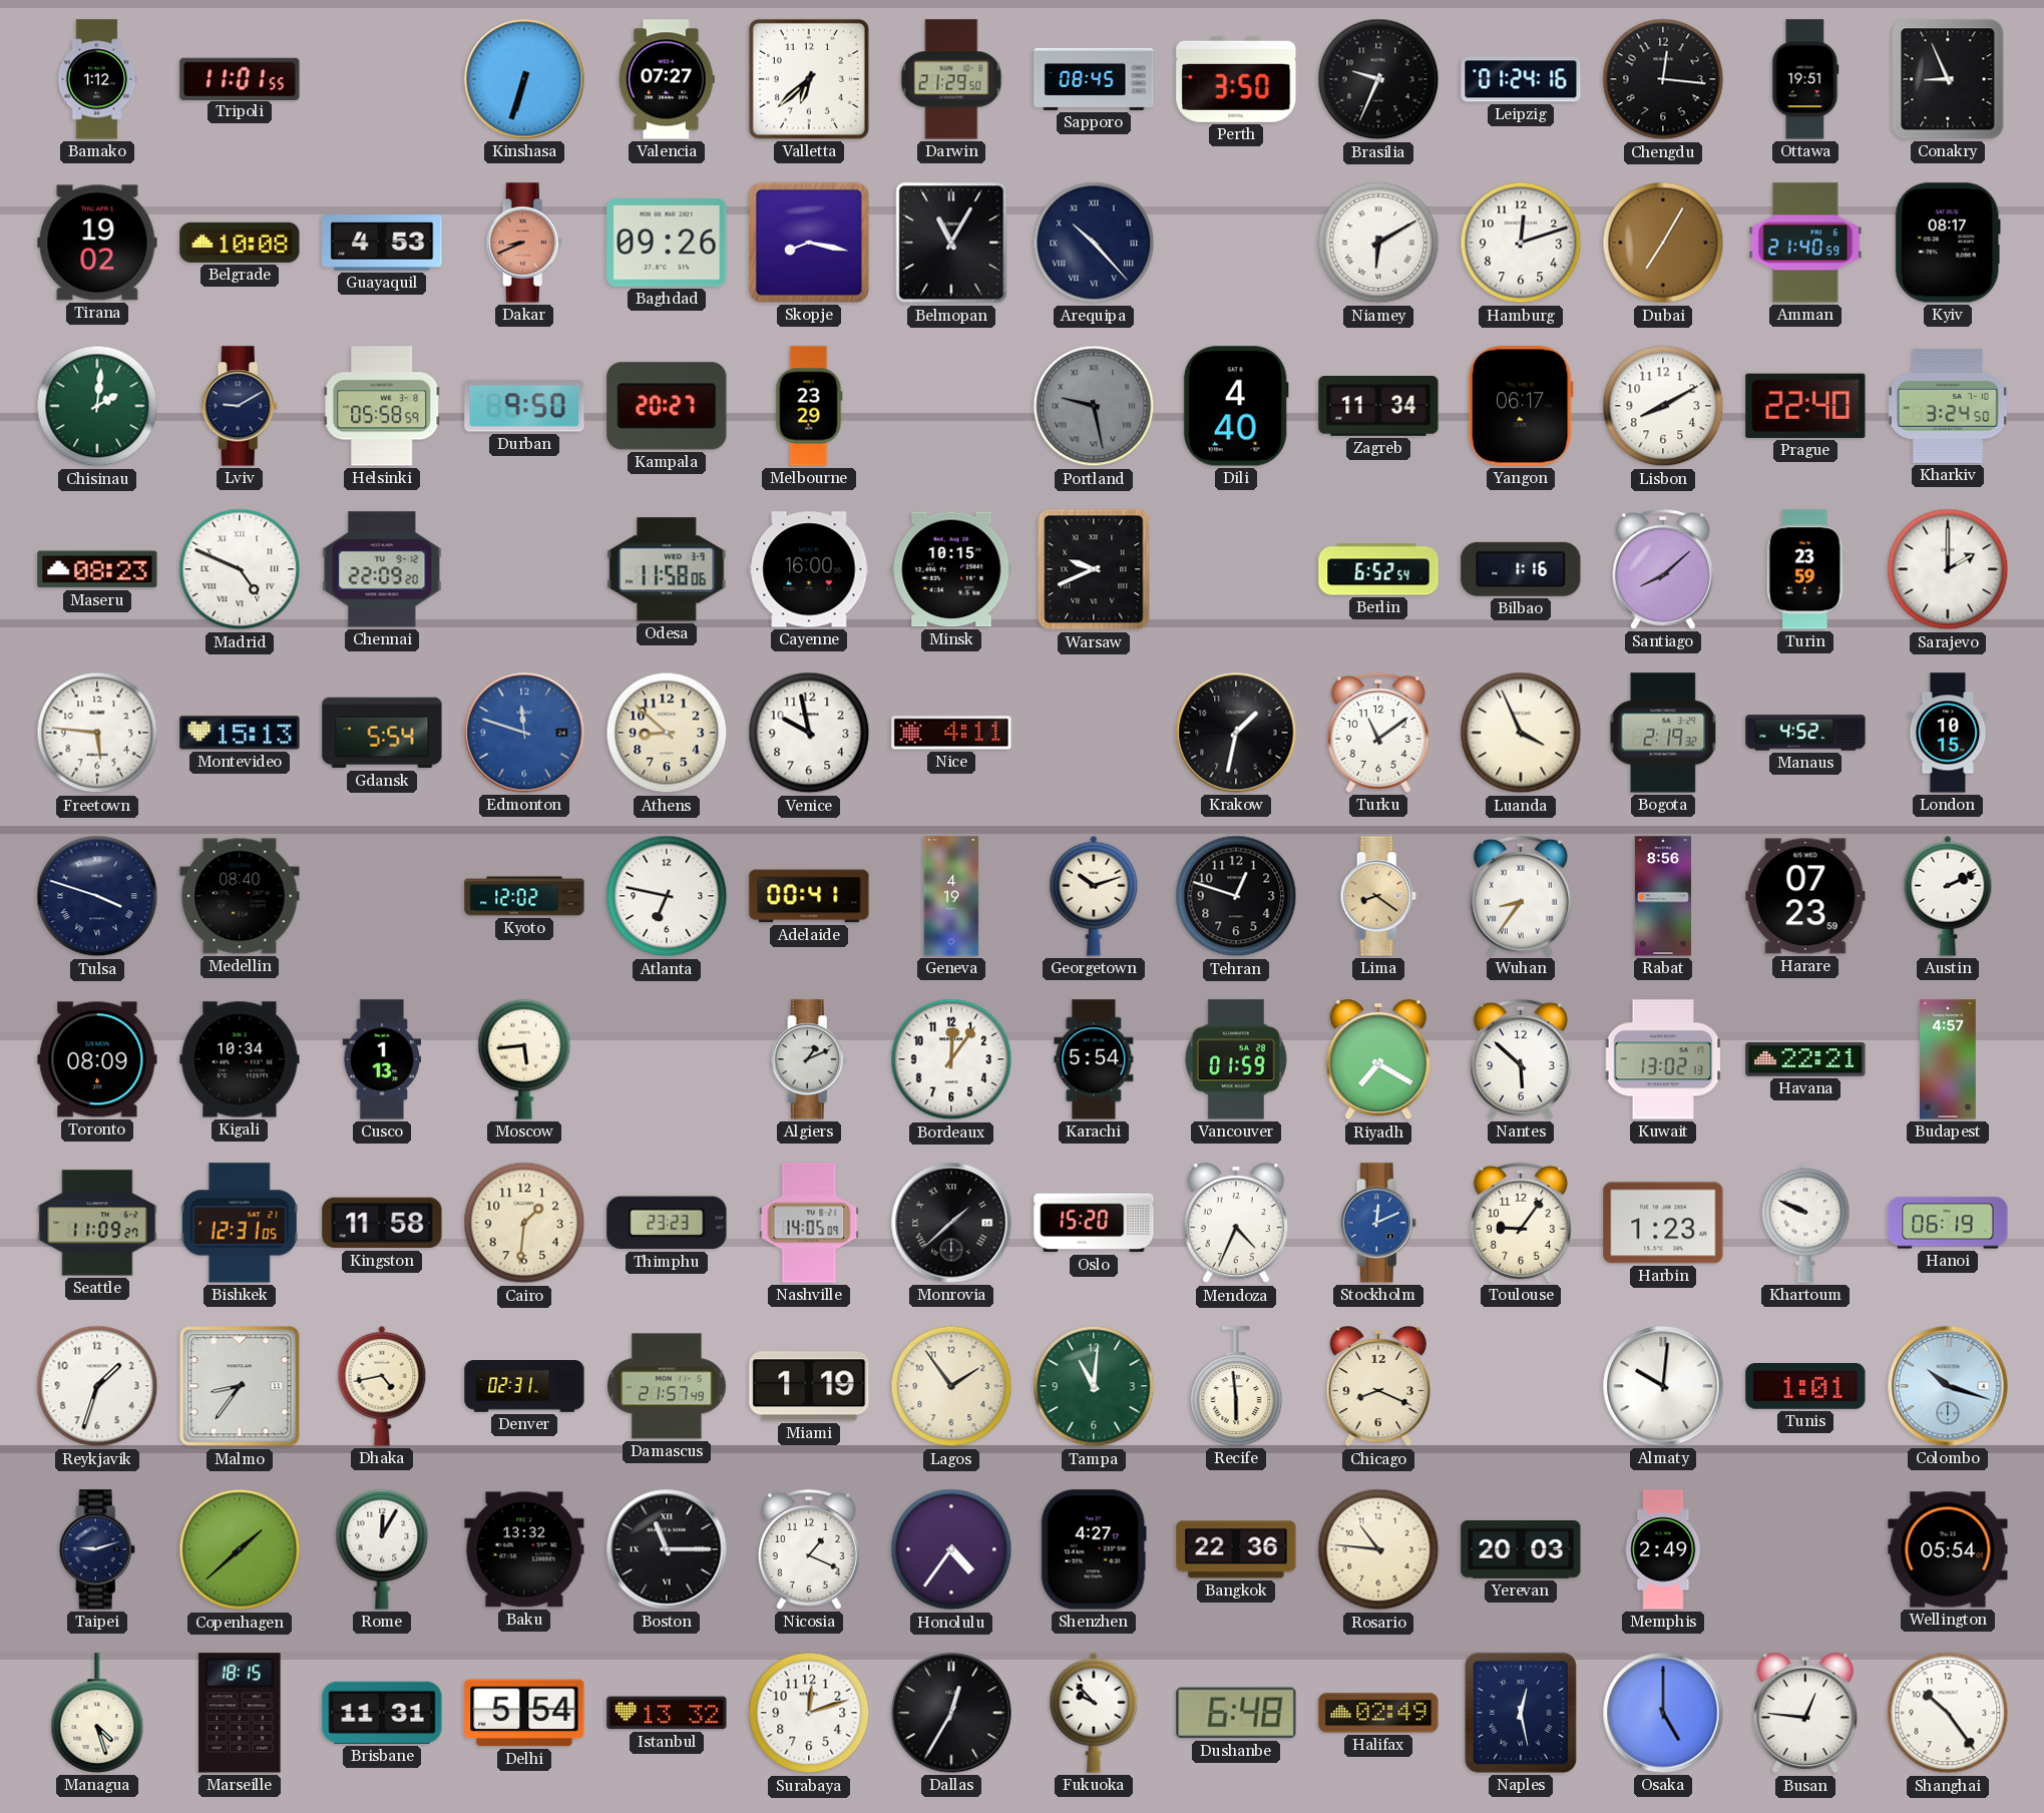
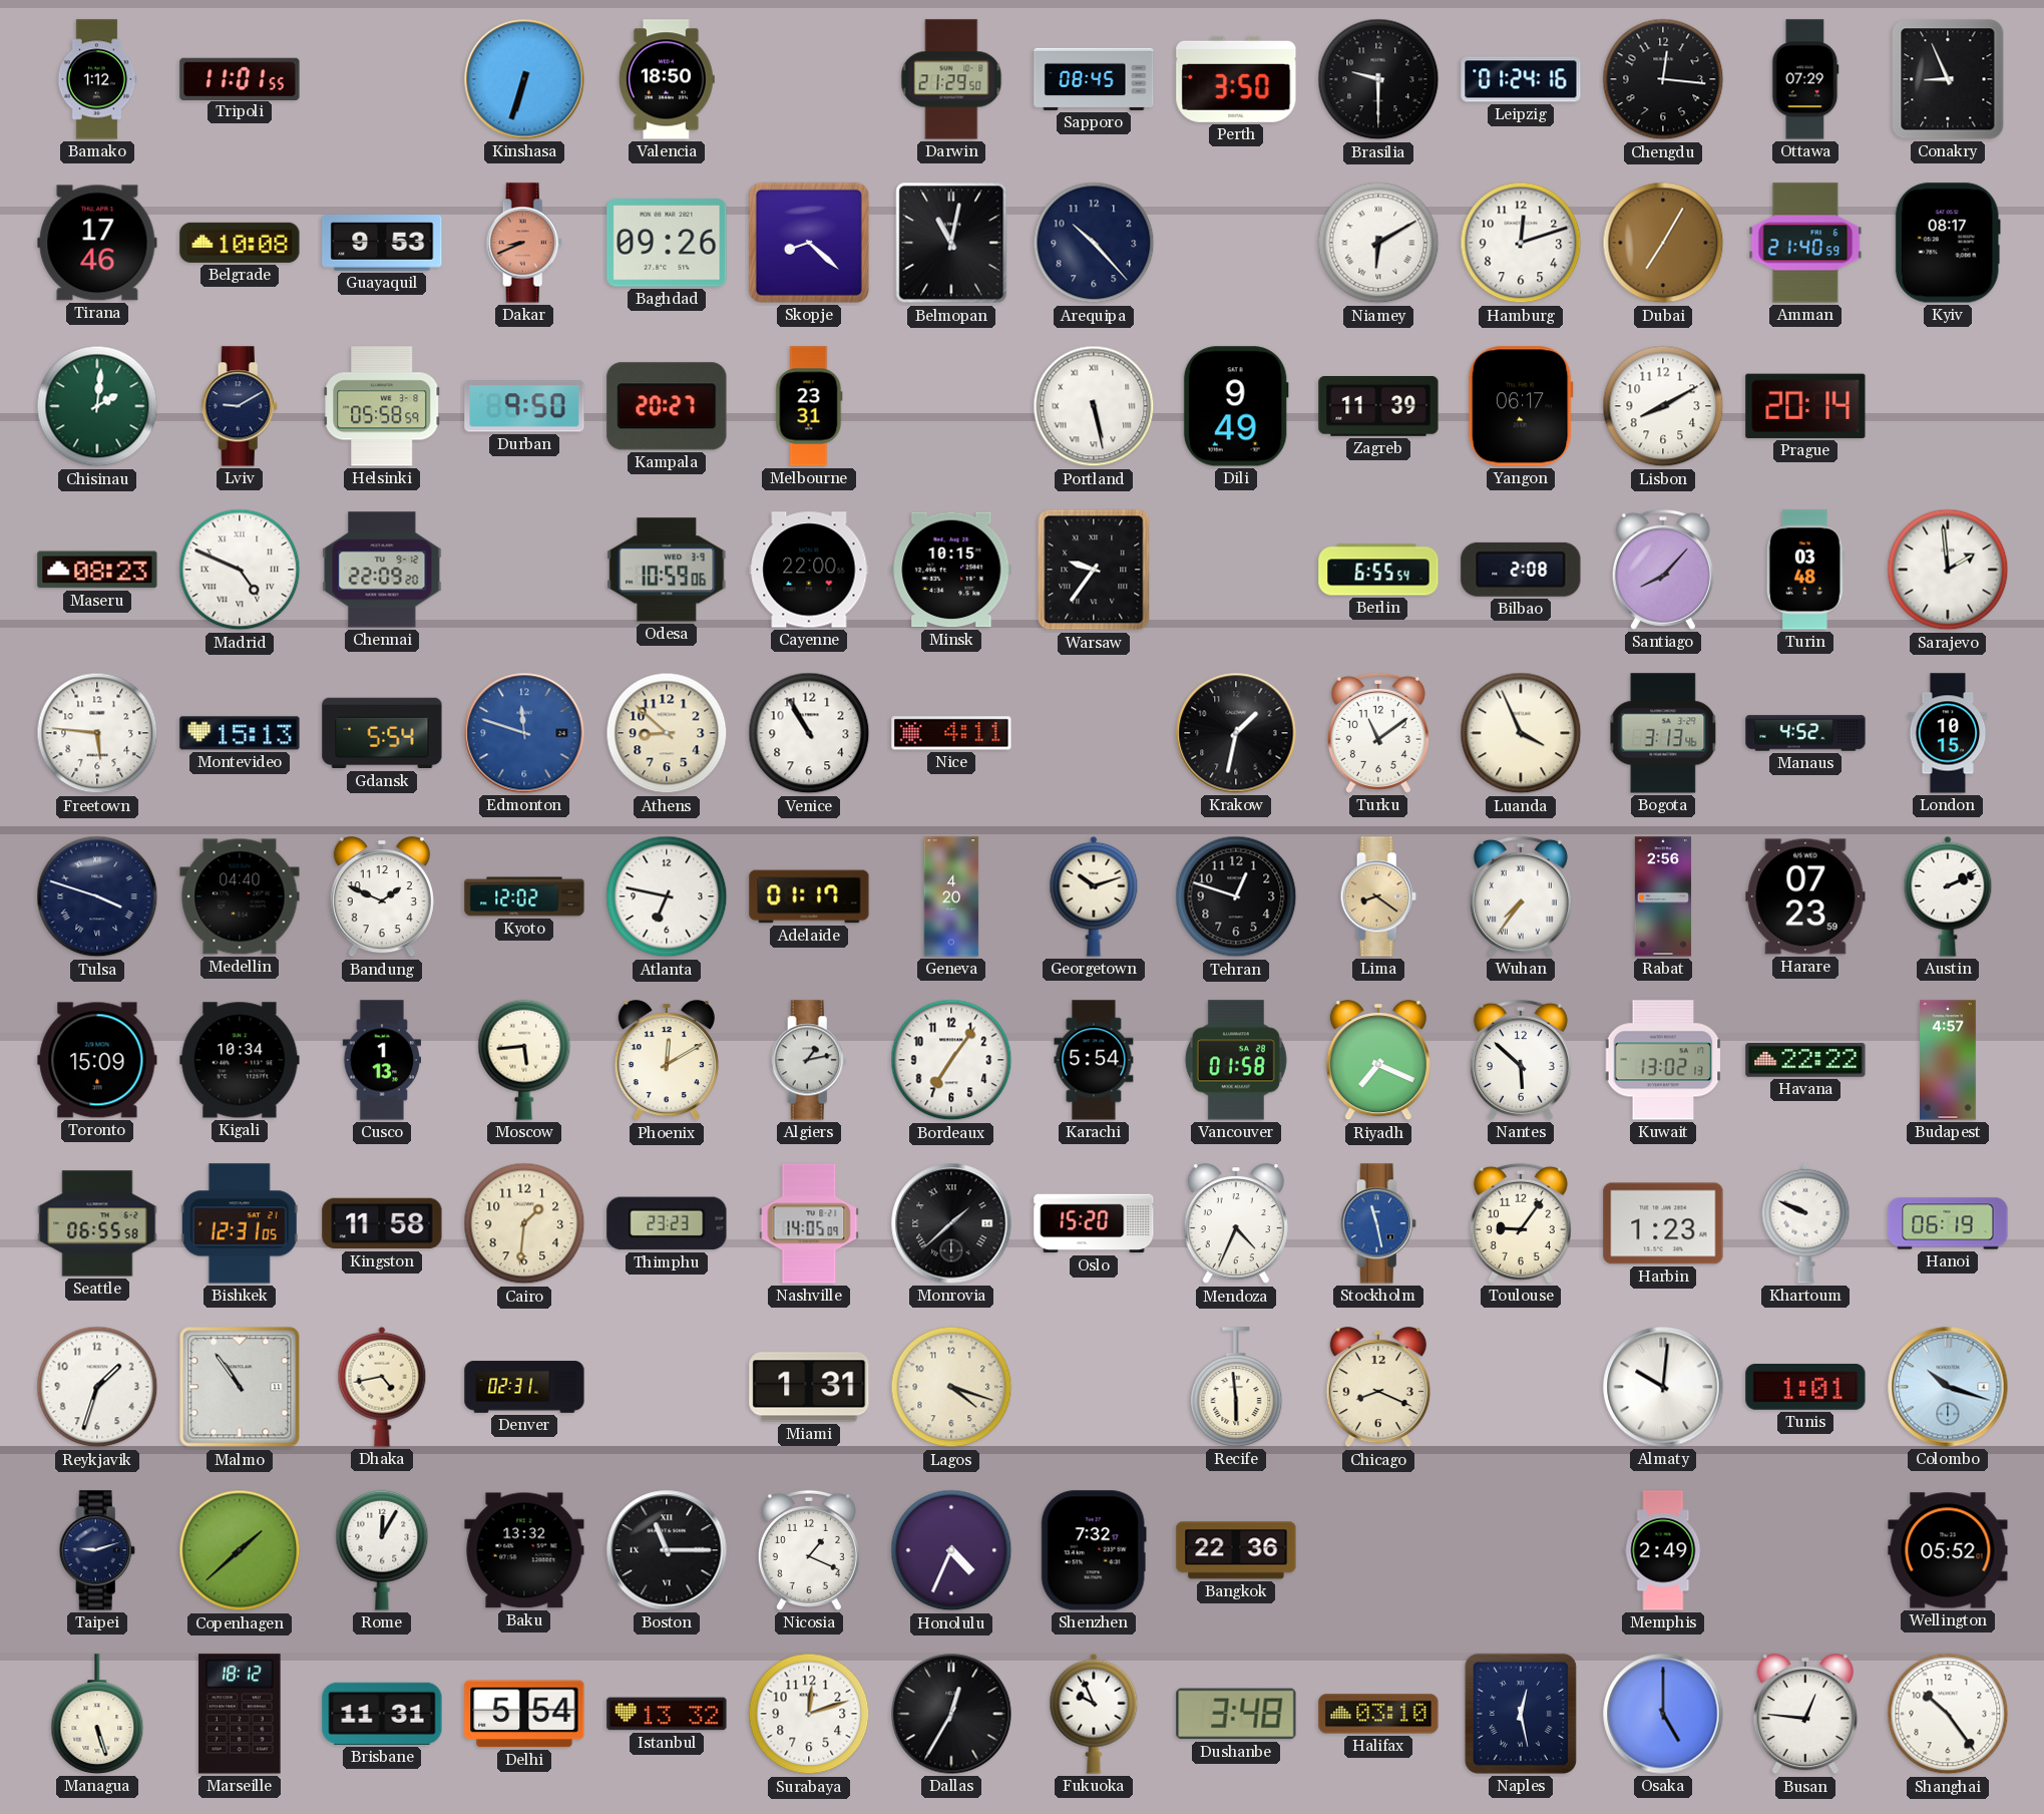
Valencia: 07:27 -> 18:50 (667, 79)
Valletta: 6:38 -> none (809, 79)
Brasilia: 9:34 -> 9:30 (1378, 79)
Ottawa: 19:51 -> 07:29 (1805, 79)
Tirana: 19:02 -> 17:46 (97, 243)
Guayaquil: 4:53 -> 9:53 (382, 243)
Skopje: 8:17 -> 8:22 (809, 243)
Belmopan: 11:05 -> 11:02 (951, 243)
Arequipa numerals: Roman -> Arabic (1094, 243)
Melbourne: 23:29 -> 23:31 (809, 406)
Portland: 9:28 -> 5:28 (1094, 406)
Portland dial: grey -> white (1094, 406)
Dili: 4:40 -> 9:49 (1236, 406)
Zagreb: 11:34 -> 11:39 (1378, 407)
Prague: 22:40 -> 20:14 (1805, 406)
Kharkiv: 3:24 -> none (1948, 406)
Odesa: 11:58 -> 10:59 (667, 570)
Cayenne: 16:00 -> 22:00 (809, 570)
Warsaw: 9:41 -> 9:36 (1094, 570)
Berlin: 6:52 -> 6:55 (1378, 570)
Bilbao: 1:16 -> 2:08 (1521, 570)
Santiago: 8:08 -> 8:07 (1663, 570)
Turin: 23:59 -> 03:48 (1805, 570)
Sarajevo: 2:00 -> 1:59 (1948, 570)
Venice: 9:58 -> 10:55 (809, 733)
Bogota: 2:19 -> 3:13 (1663, 733)
Medellin: 08:40 -> 04:40 (240, 896)
Bandung: none -> 1:49 (382, 897)
Adelaide: 00:41 -> 01:17 (809, 896)
Geneva: 4:19 -> 4:20 (951, 896)
Wuhan: 8:36 -> 7:36 (1521, 896)
Rabat: 8:56 -> 2:56 (1663, 896)
Toronto: 08:09 -> 15:09 (97, 1060)
Phoenix: none -> 12:10 (667, 1061)
Algiers: 1:11 -> 1:13 (809, 1060)
Bordeaux: 12:06 -> 7:06 (951, 1060)
Vancouver: 01:59 -> 01:58 (1236, 1060)
Riyadh: 7:20 -> 7:19 (1378, 1061)
Havana: 22:21 -> 22:22 (1805, 1061)
Seattle: 11:09 -> 06:55 (97, 1223)
Stockholm: 12:11 -> 11:28 (1378, 1223)
Malmo: 8:36 -> 10:54 (240, 1387)
Damascus: 21:57 -> none (667, 1386)
Miami: 1:19 -> 1:31 (809, 1387)
Lagos: 1:54 -> 4:18 (951, 1387)
Tampa: 11:01 -> none (1094, 1386)
Honolulu: 4:36 -> 4:34 (951, 1550)
Shenzhen: 4:27 -> 7:32 (1094, 1550)
Rosario: 10:46 -> none (1378, 1549)
Yerevan: 20:03 -> none (1521, 1549)
Wellington: 05:54 -> 05:52 (1948, 1550)
Managua: 4:27 -> 5:27 (97, 1714)
Marseille: 18:15 -> 18:12 (240, 1714)
Fukuoka: 9:53 -> 9:56 (1094, 1714)
Dushanbe: 6:48 -> 3:48 (1236, 1714)
Halifax: 02:49 -> 03:10 (1378, 1714)
